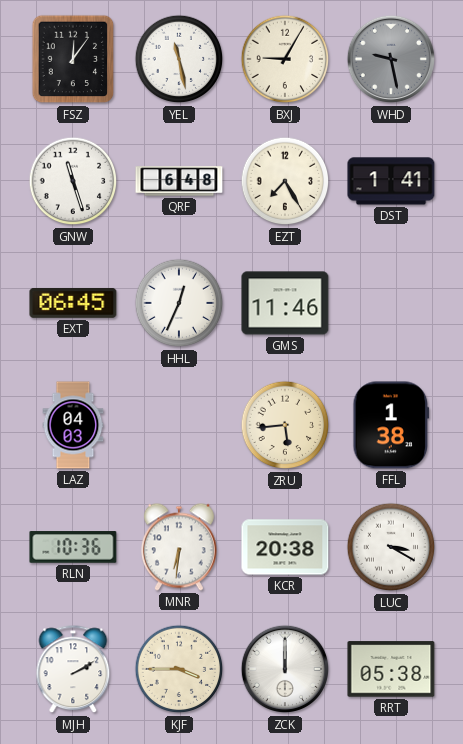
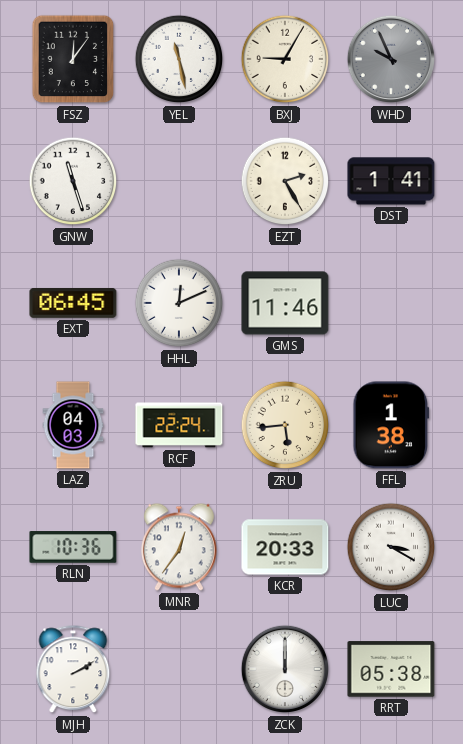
WHD: 9:28 -> 9:56 (391, 59)
QRF: 6:48 -> none (179, 181)
EZT: 7:25 -> 2:25 (285, 181)
HHL: 12:34 -> 12:11 (179, 303)
RCF: none -> 22:24 (179, 425)
MNR: 6:31 -> 12:36 (179, 547)
KCR: 20:38 -> 20:33 (285, 547)
KJF: 3:45 -> none (179, 669)
